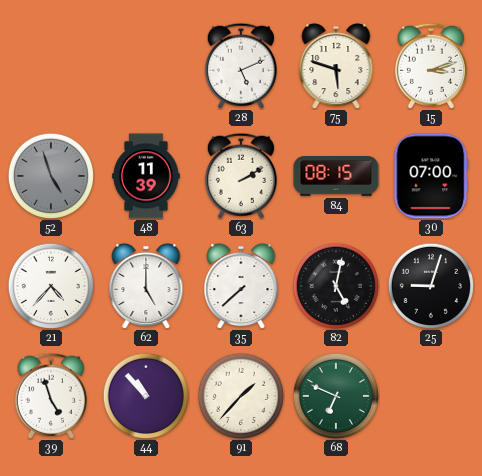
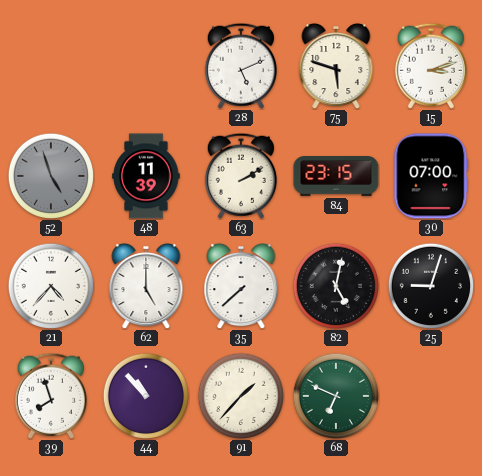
84: 08:15 -> 23:15 (336, 177)
39: 4:57 -> 7:57 (51, 396)
